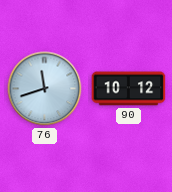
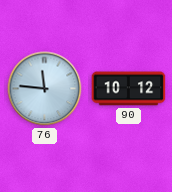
76: 11:42 -> 11:46 (45, 89)
